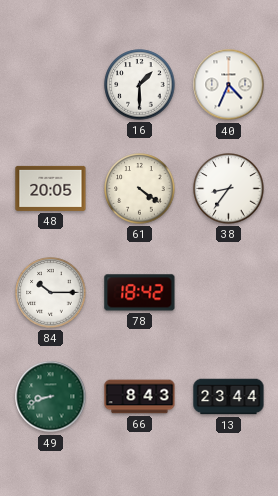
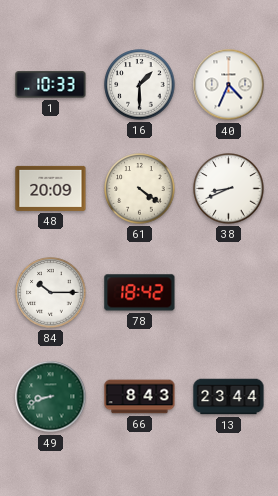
1: none -> 10:33 (51, 85)
48: 20:05 -> 20:09 (51, 188)
38: 8:36 -> 8:41 (229, 189)
